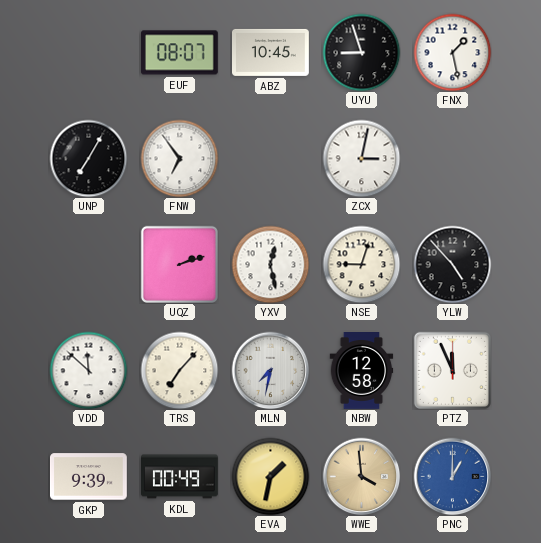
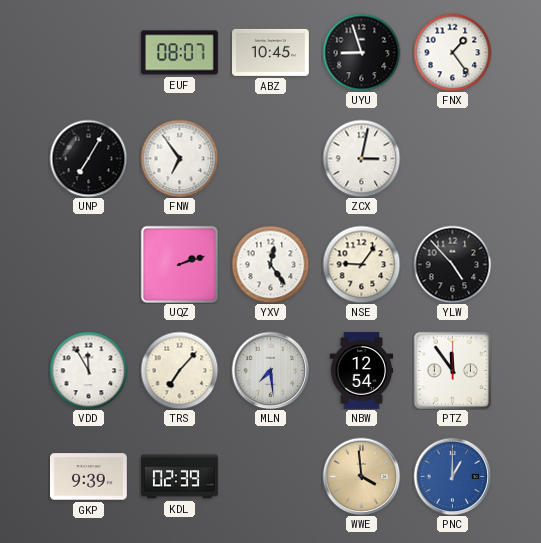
FNX: 1:28 -> 1:24 (452, 52)
YXV: 12:28 -> 12:24 (270, 264)
NSE: 9:03 -> 9:06 (361, 264)
VDD: 11:52 -> 11:55 (88, 370)
MLN: 7:32 -> 7:29 (270, 370)
NBW: 12:58 -> 12:54 (362, 371)
PTZ: 11:56 -> 11:54 (452, 370)
KDL: 00:49 -> 02:39 (180, 477)
EVA: 1:32 -> none (270, 476)
